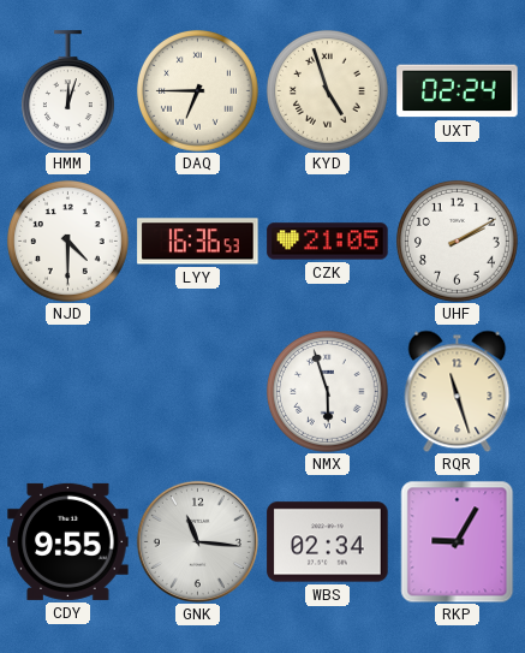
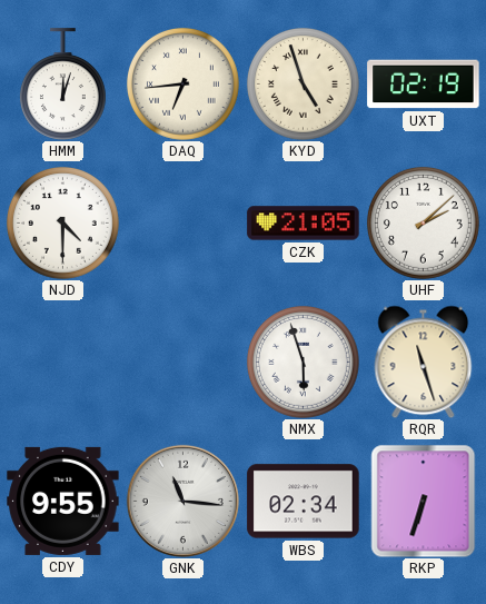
DAQ: 6:45 -> 6:44 (182, 83)
UXT: 02:24 -> 02:19 (424, 85)
LYY: 16:36 -> none (198, 242)
UHF: 2:10 -> 2:08 (423, 222)
RKP: 9:05 -> 6:33 (424, 501)
